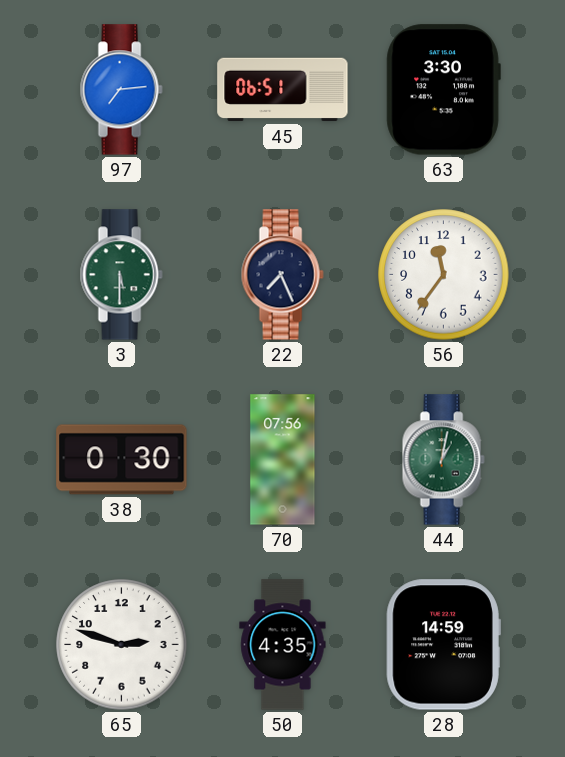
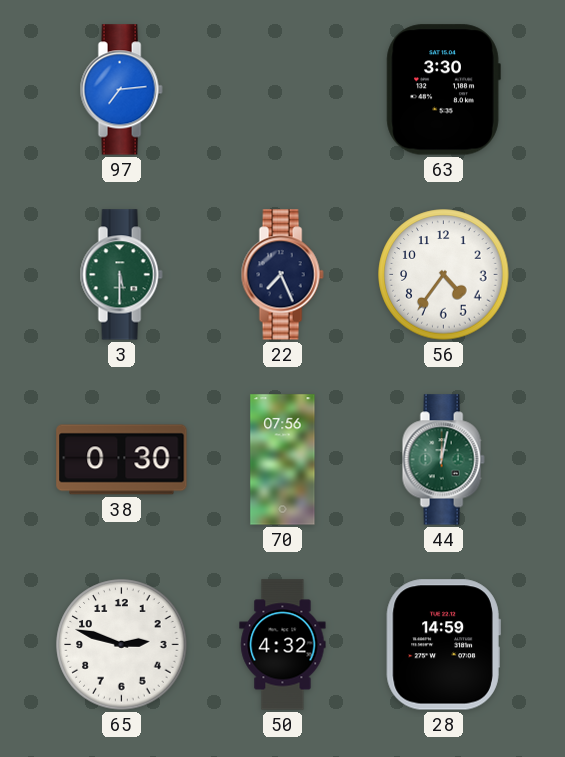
45: 06:51 -> none (283, 90)
56: 11:36 -> 4:36 (444, 275)
44: 1:02 -> 12:02 (443, 460)
50: 4:35 -> 4:32 (283, 645)
